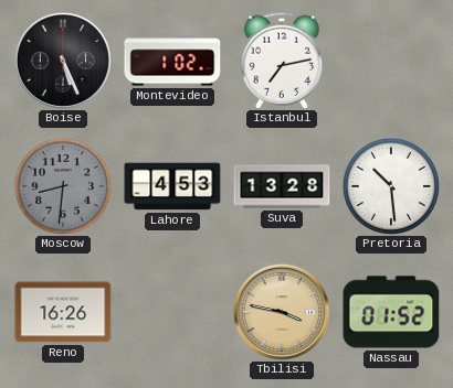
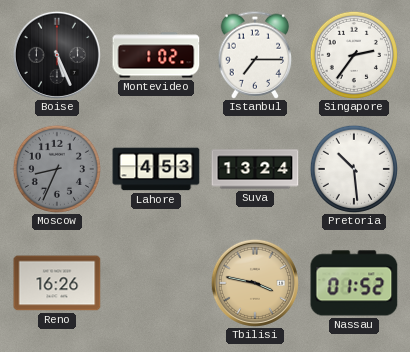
Istanbul: 7:13 -> 7:15 (255, 55)
Singapore: none -> 2:36 (354, 55)
Moscow: 8:31 -> 8:34 (57, 169)
Suva: 13:28 -> 13:24 (255, 169)
